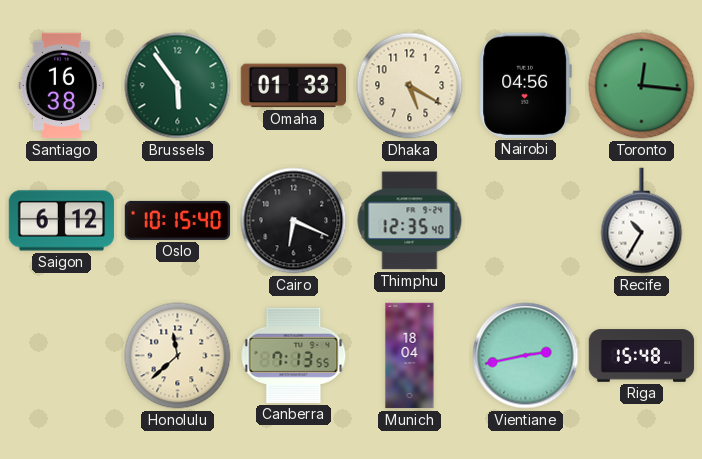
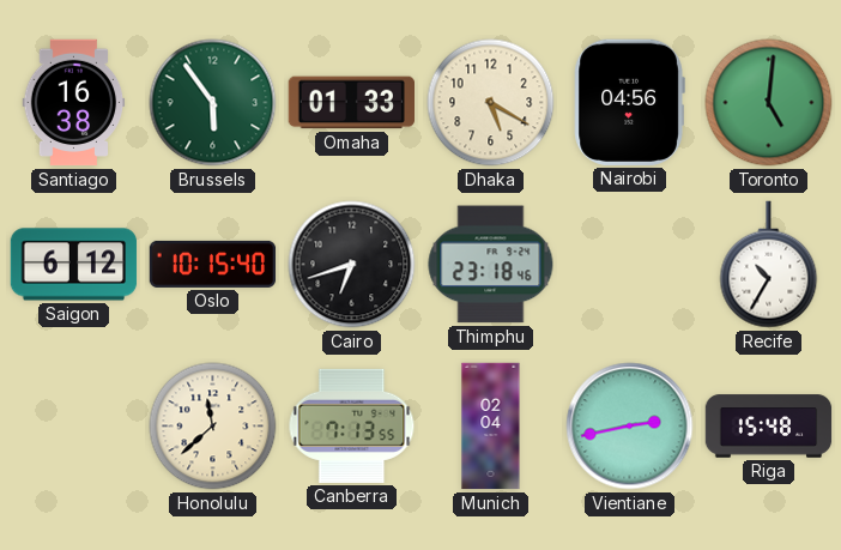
Toronto: 12:16 -> 5:01 (769, 103)
Cairo: 6:19 -> 6:42 (352, 265)
Thimphu: 12:35 -> 23:18 (491, 265)
Munich: 18:04 -> 02:04 (491, 427)
